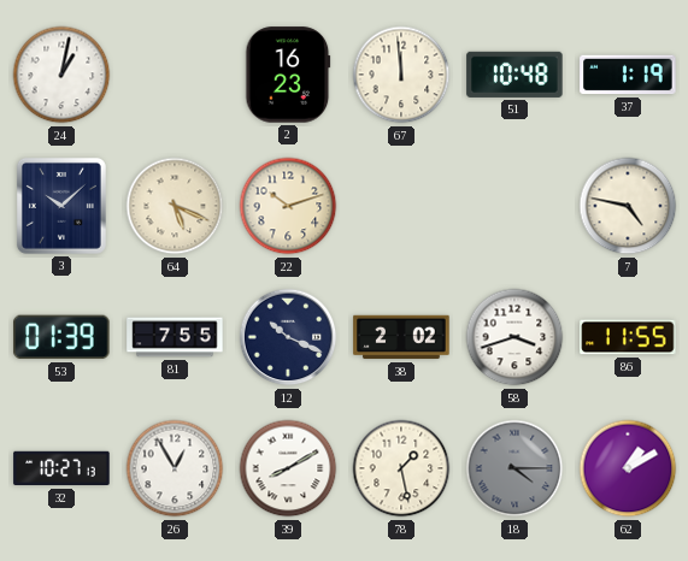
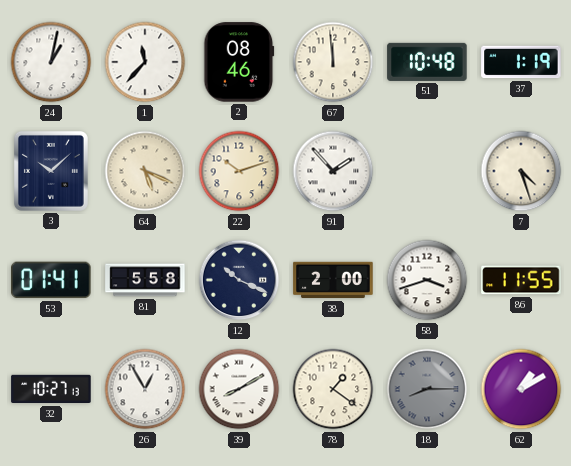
1: none -> 11:37 (145, 62)
2: 16:23 -> 08:46 (239, 62)
91: none -> 1:53 (333, 171)
7: 4:47 -> 4:27 (521, 171)
53: 01:39 -> 01:41 (51, 280)
81: 7:55 -> 5:58 (145, 280)
38: 2:02 -> 2:00 (333, 280)
78: 1:28 -> 1:21 (333, 389)
18: 4:15 -> 8:15 (427, 389)
